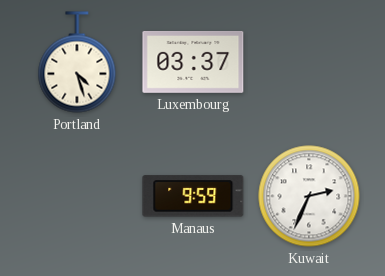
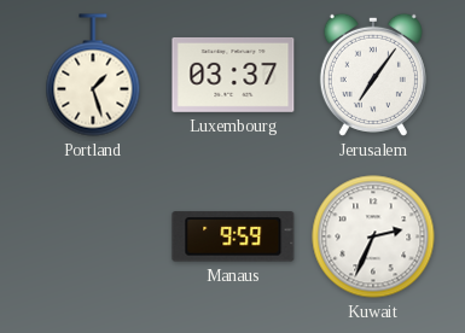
Portland: 4:27 -> 1:27 (93, 75)
Jerusalem: none -> 7:06 (373, 75)
